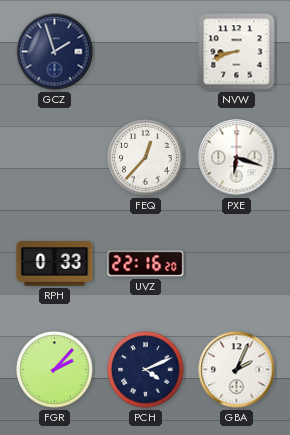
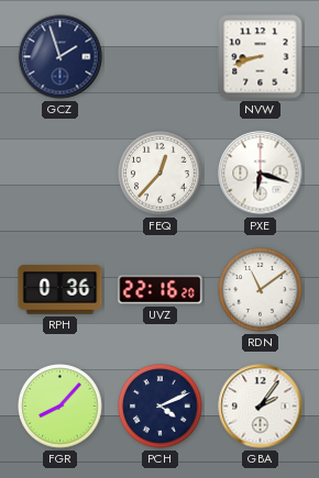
RPH: 0:33 -> 0:36 (61, 290)
RDN: none -> 11:09 (261, 290)
FGR: 2:07 -> 8:07 (61, 407)
GBA: 2:04 -> 2:06 (261, 407)
